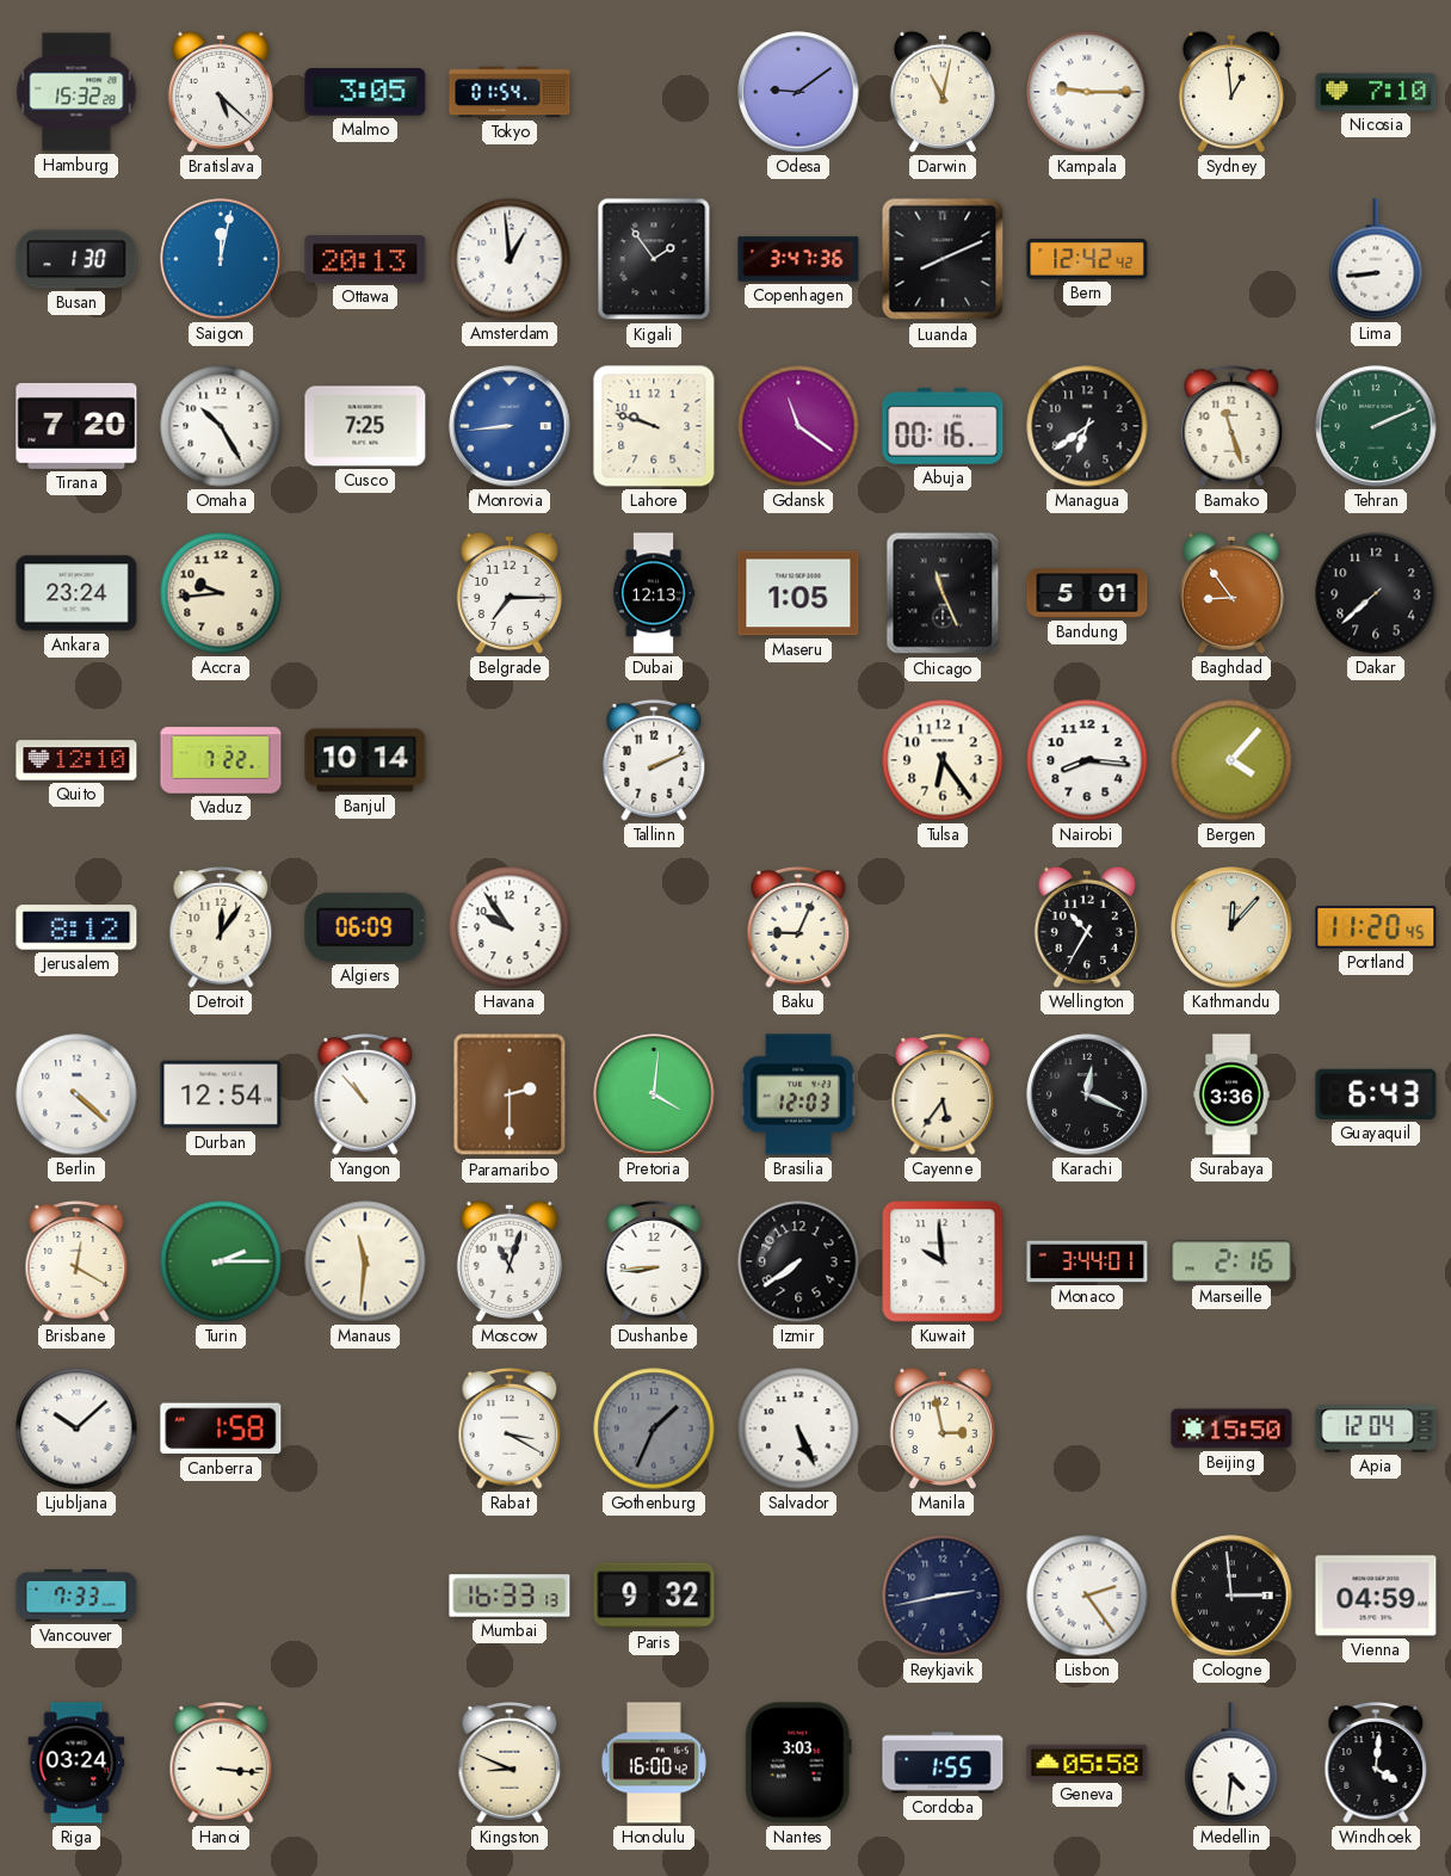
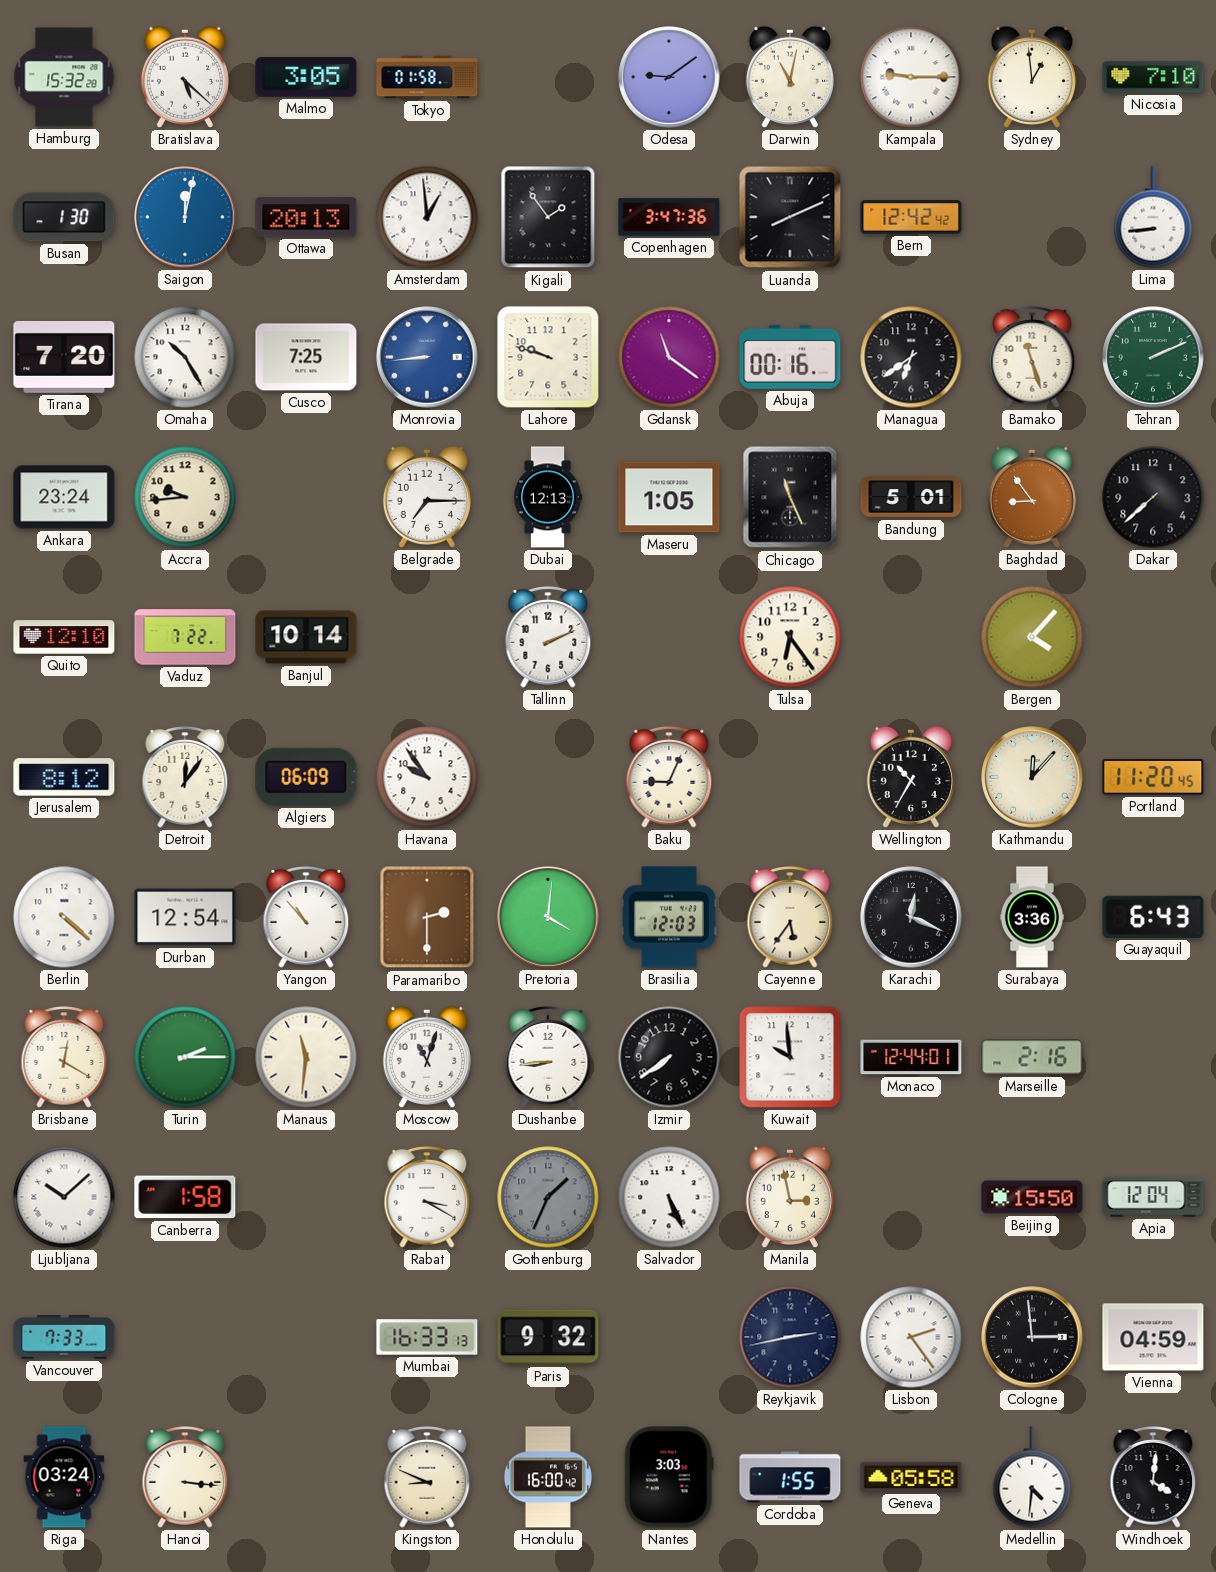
Tokyo: 01:54 -> 01:58 (427, 77)
Nairobi: 8:16 -> none (1087, 760)
Monaco: 3:44 -> 12:44 (911, 1057)
